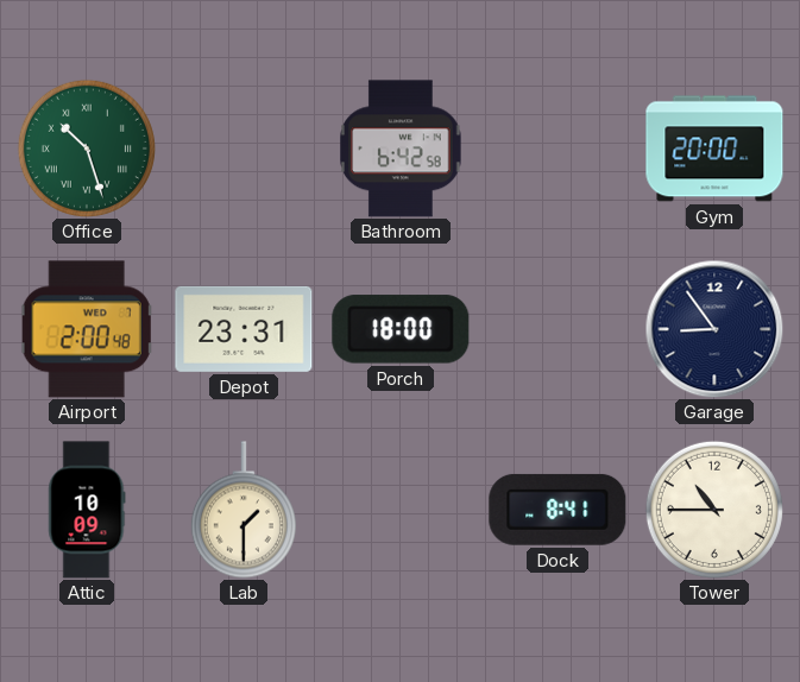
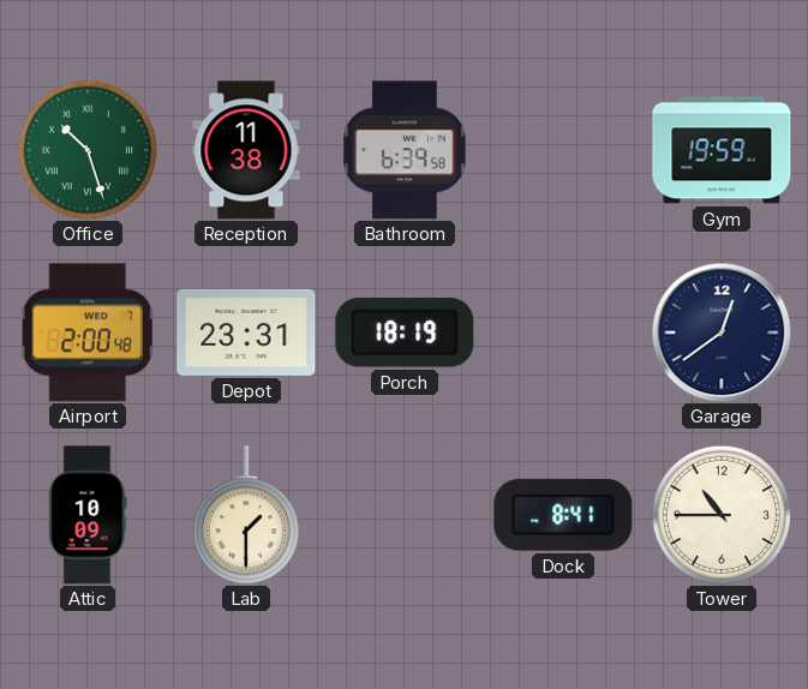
Reception: none -> 11:38 (246, 150)
Bathroom: 6:42 -> 6:39 (405, 150)
Gym: 20:00 -> 19:59 (722, 150)
Porch: 18:00 -> 18:19 (405, 332)
Garage: 8:54 -> 12:39 (722, 332)
